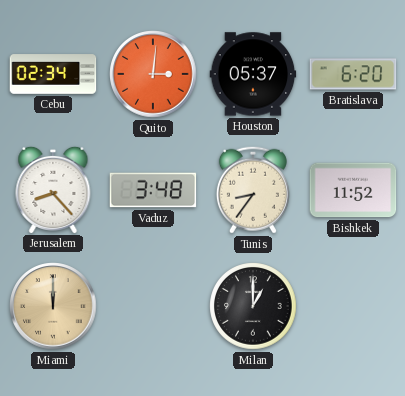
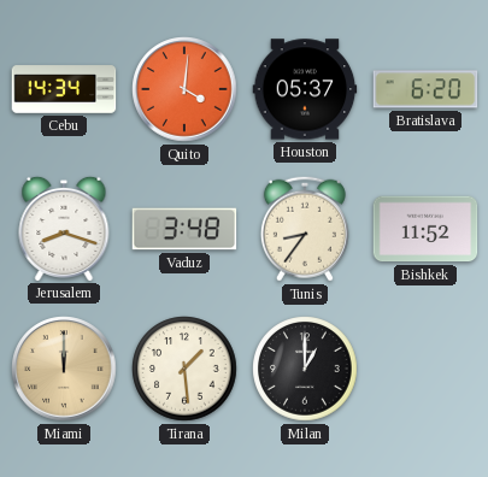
Cebu: 02:34 -> 14:34 (64, 89)
Quito: 3:01 -> 4:01 (184, 89)
Jerusalem: 8:23 -> 8:18 (64, 228)
Tirana: none -> 1:29 (184, 369)
